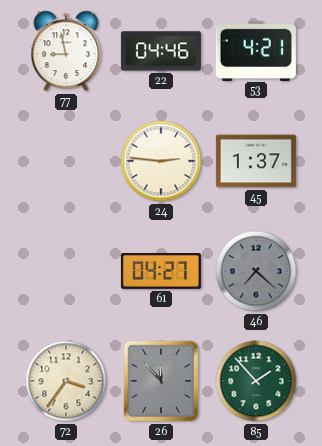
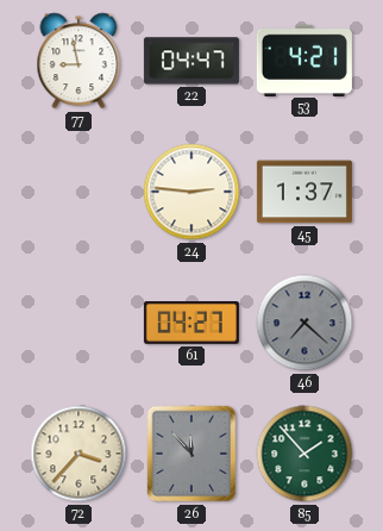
22: 04:46 -> 04:47 (191, 61)
72: 3:36 -> 3:37 (79, 454)
